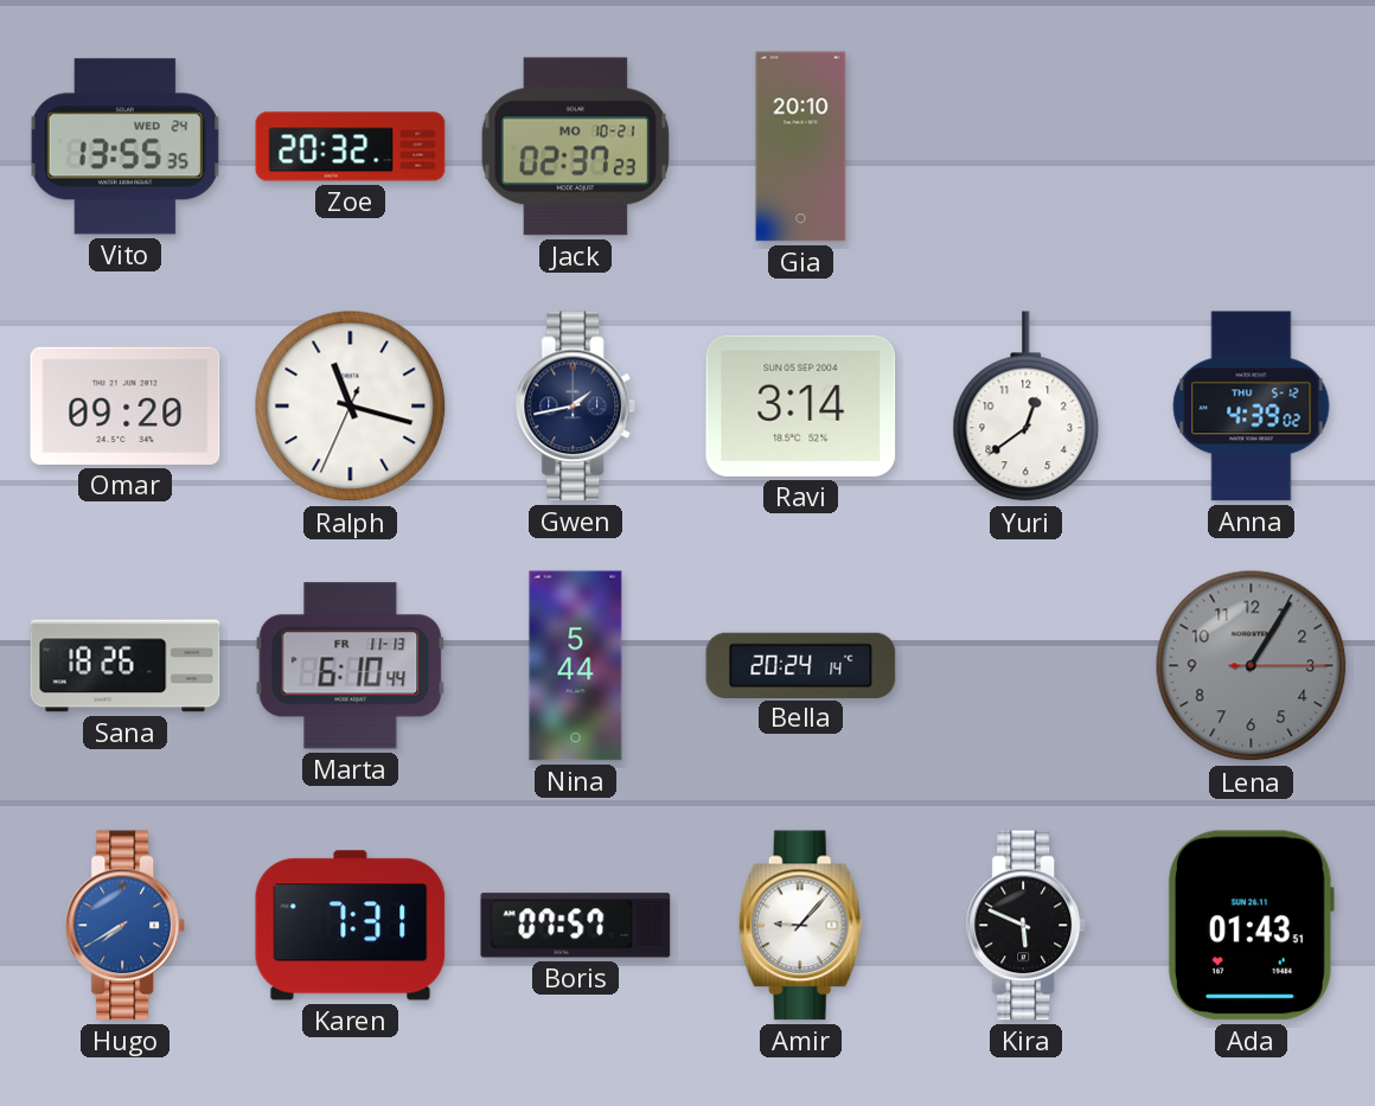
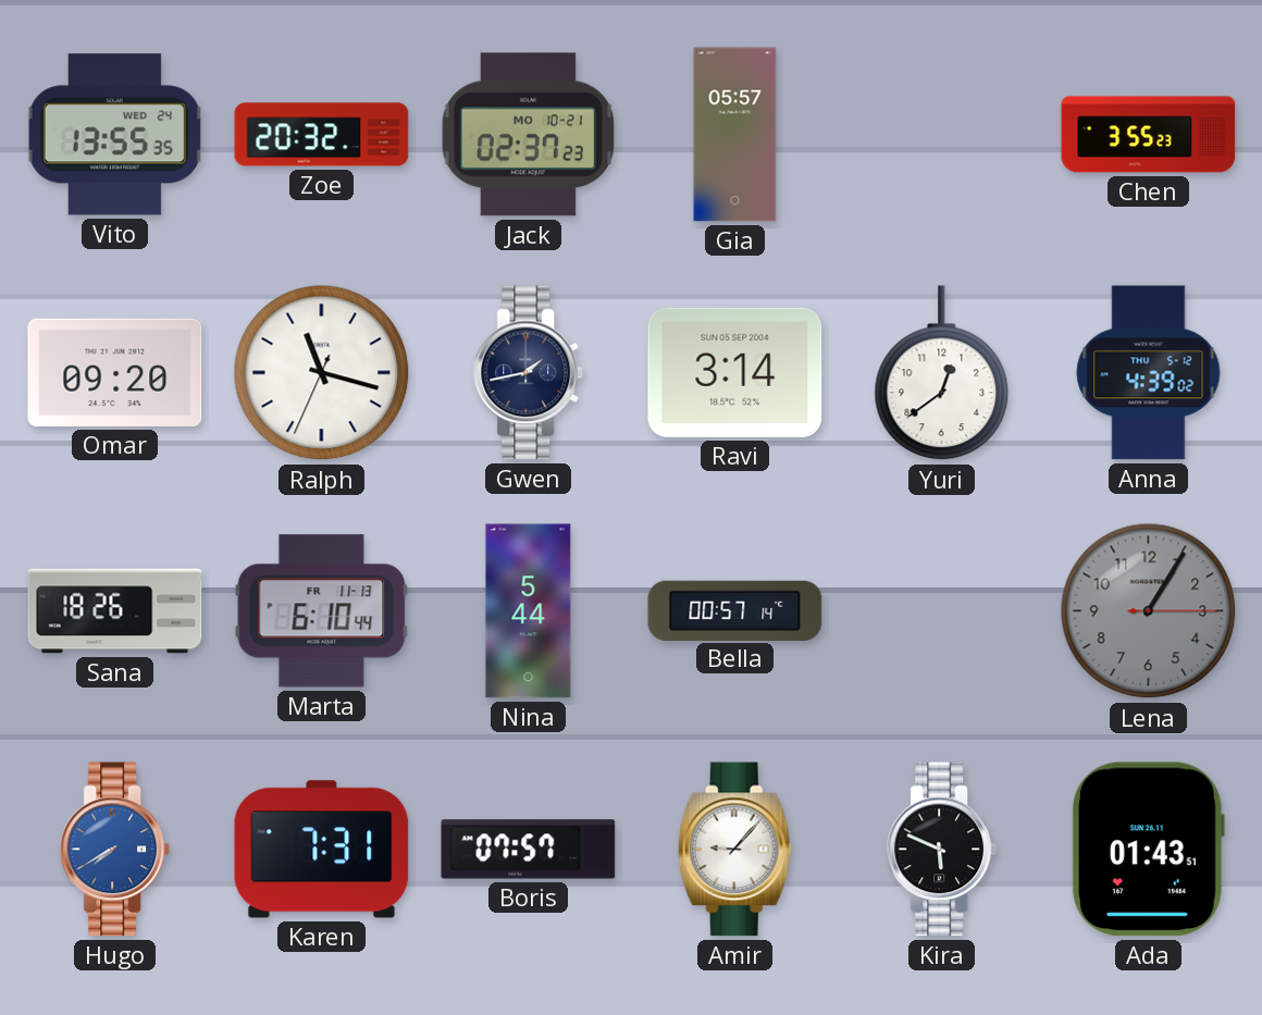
Gia: 20:10 -> 05:57 (735, 135)
Chen: none -> 3:55 (1149, 135)
Bella: 20:24 -> 00:57 (735, 610)
